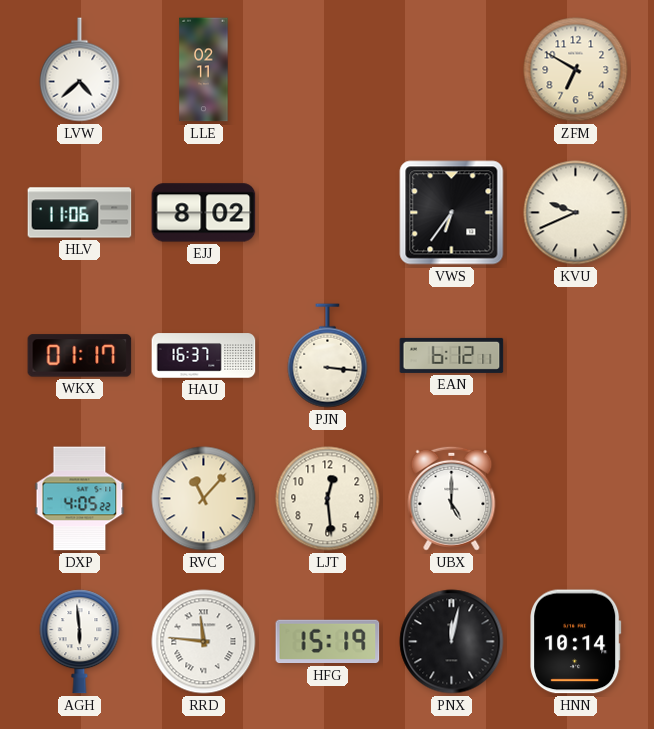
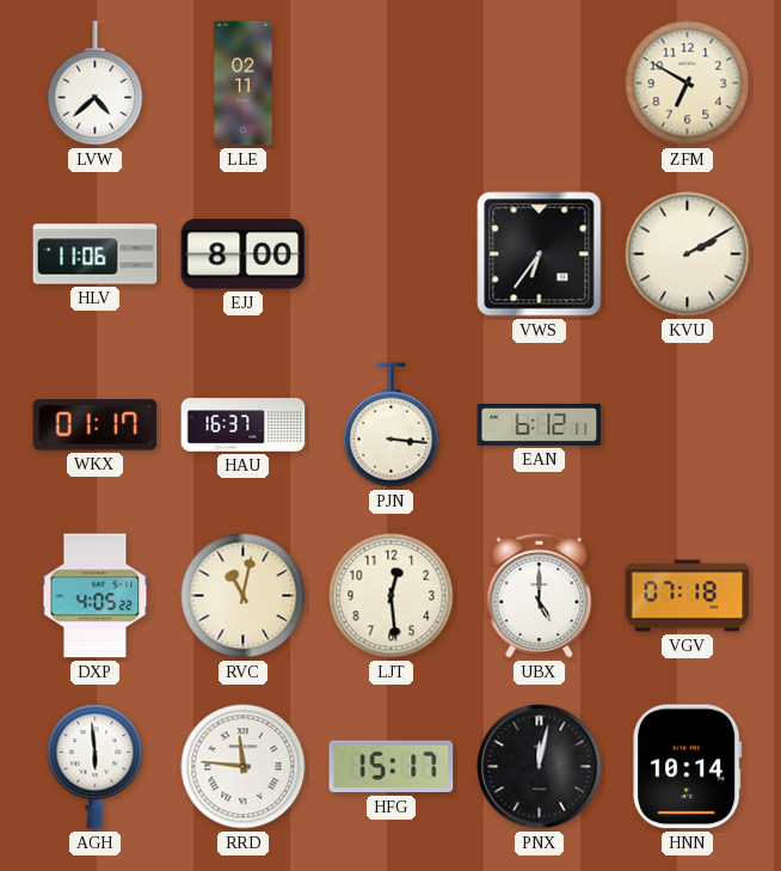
EJJ: 8:02 -> 8:00 (244, 254)
KVU: 9:41 -> 2:10 (688, 254)
RVC: 11:07 -> 11:02 (244, 596)
VGV: none -> 07:18 (688, 596)
HFG: 15:19 -> 15:17 (392, 767)
